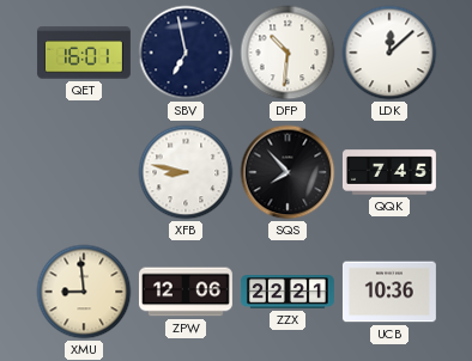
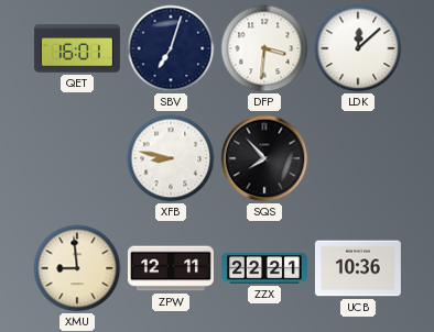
SBV: 6:58 -> 7:03 (171, 48)
DFP: 10:31 -> 3:31 (264, 48)
QQK: 7:45 -> none (389, 172)
ZPW: 12:06 -> 12:11 (171, 268)
